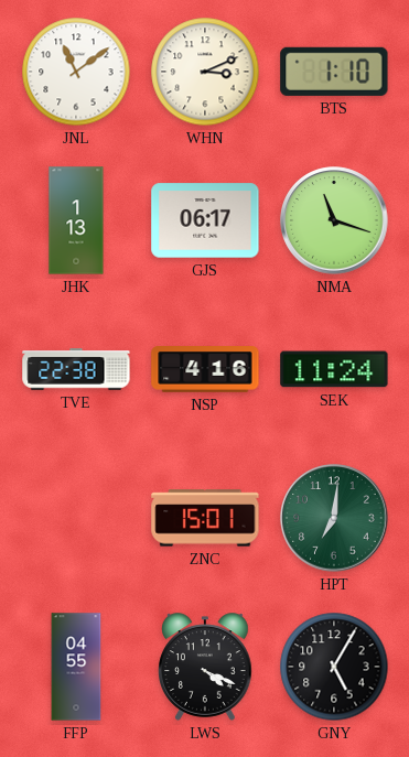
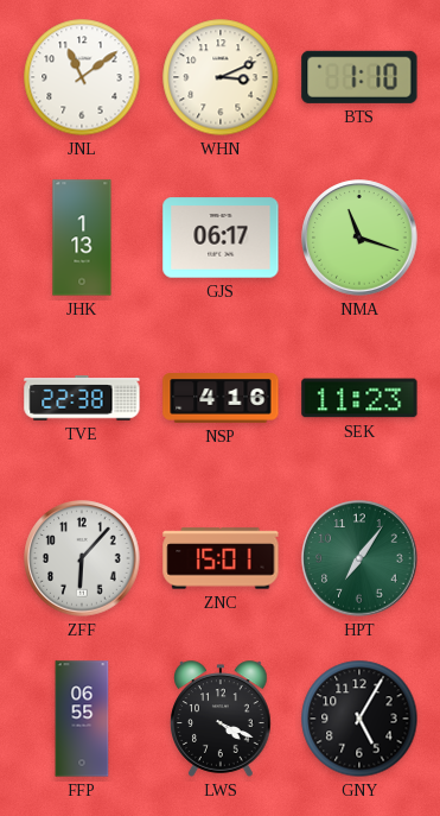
SEK: 11:24 -> 11:23 (359, 398)
ZFF: none -> 6:07 (82, 558)
HPT: 7:01 -> 7:06 (359, 558)
FFP: 04:55 -> 06:55 (82, 719)
